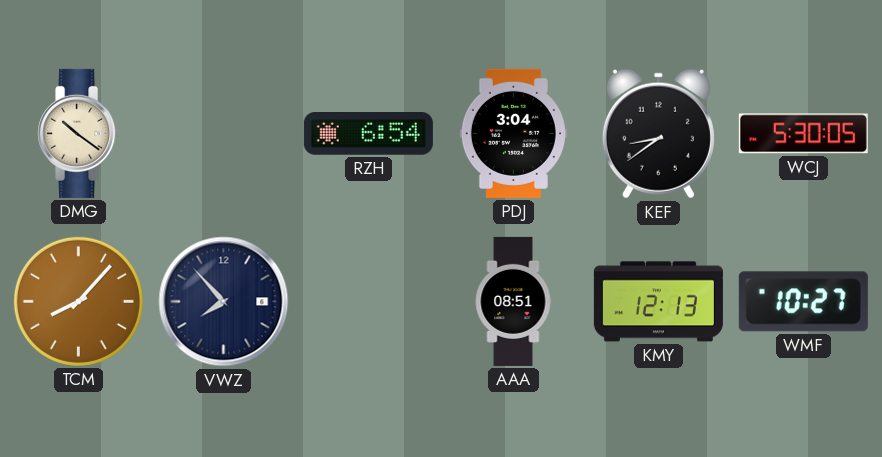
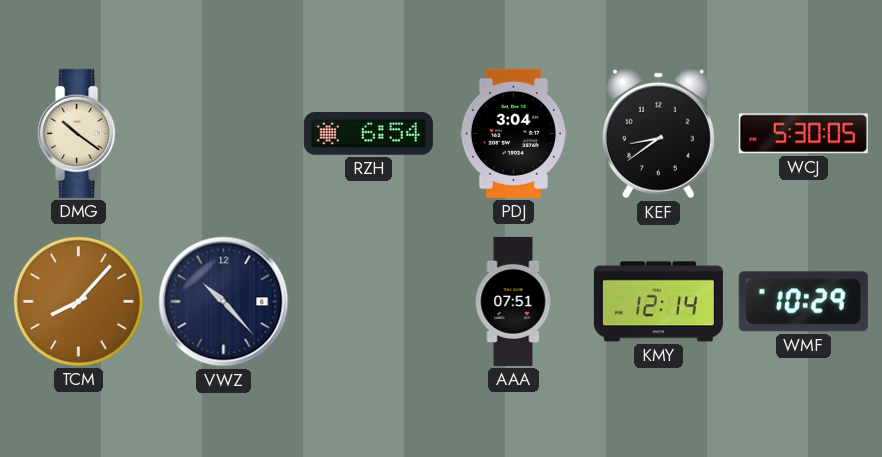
VWZ: 7:53 -> 10:23 (224, 302)
AAA: 08:51 -> 07:51 (513, 301)
KMY: 12:13 -> 12:14 (658, 302)
WMF: 10:27 -> 10:29 (803, 302)
